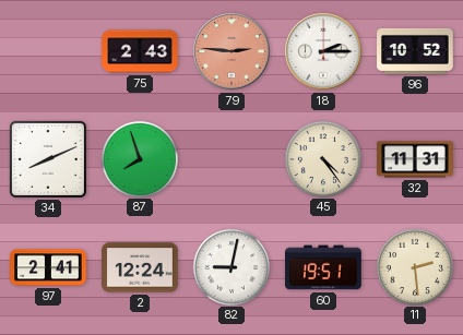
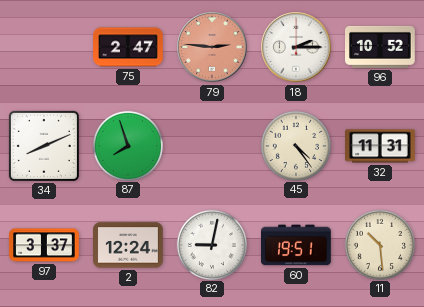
75: 2:43 -> 2:47 (129, 47)
97: 2:41 -> 3:37 (44, 245)
11: 2:29 -> 10:29 (379, 244)
